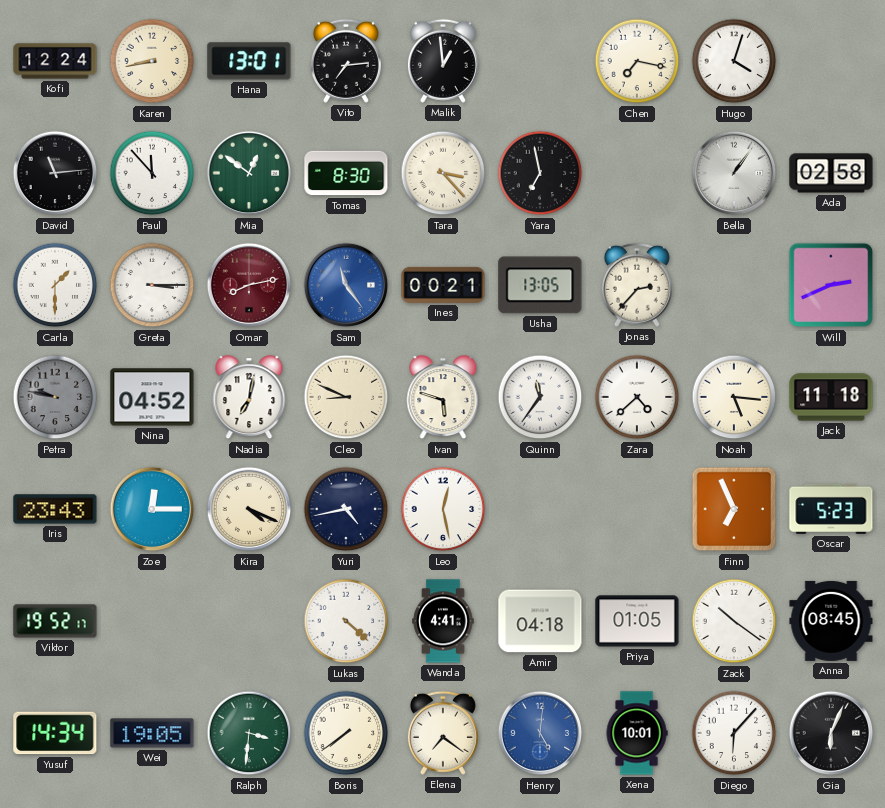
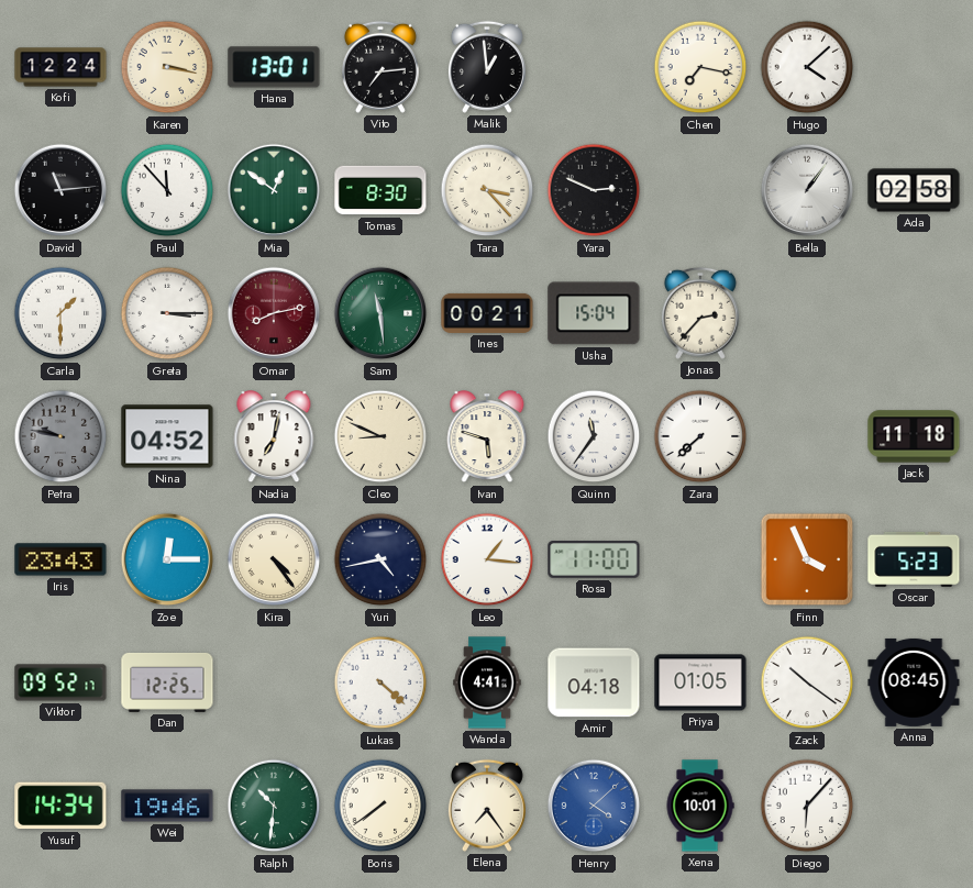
Karen: 8:43 -> 3:17 (167, 67)
Hugo: 4:03 -> 4:08 (807, 67)
Yara: 6:58 -> 2:49 (594, 190)
Sam: 11:24 -> 11:29 (380, 313)
Sam dial: blue -> green (380, 313)
Usha: 13:05 -> 15:04 (594, 313)
Will: 2:41 -> none (831, 285)
Zara: 4:38 -> 7:38 (700, 436)
Noah: 5:16 -> none (734, 397)
Kira: 4:19 -> 4:24 (274, 559)
Leo: 12:28 -> 1:16 (487, 559)
Rosa: none -> 11:00 (594, 560)
Finn: 6:56 -> 3:56 (807, 559)
Viktor: 19:52 -> 09:52 (60, 682)
Dan: none -> 12:25 (167, 682)
Wei: 19:05 -> 19:46 (167, 806)
Ralph: 3:31 -> 10:31 (274, 806)
Elena: 7:21 -> 7:24 (487, 806)
Henry: 5:01 -> 4:08 (594, 806)
Gia: 6:04 -> none (831, 733)
